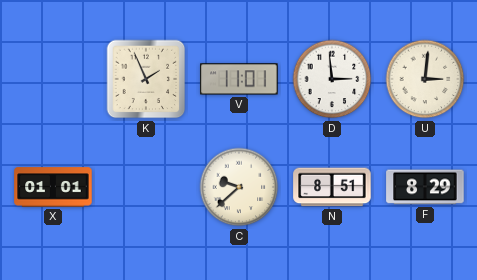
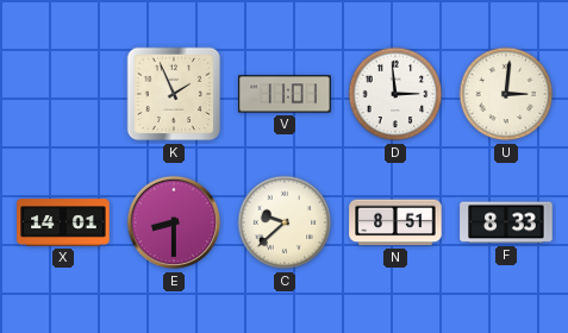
X: 01:01 -> 14:01 (63, 222)
E: none -> 8:30 (174, 222)
F: 8:29 -> 8:33 (506, 222)
